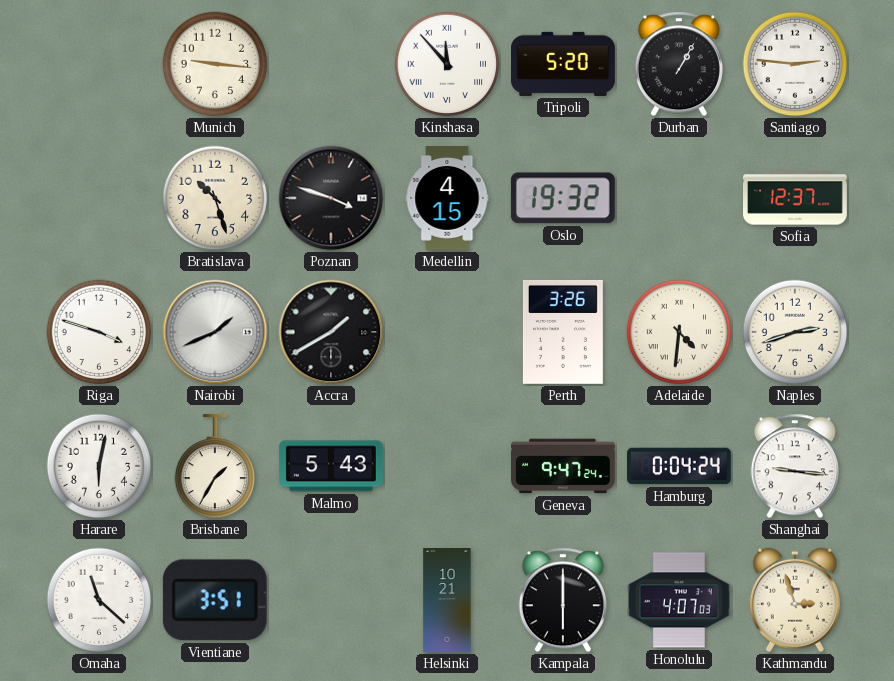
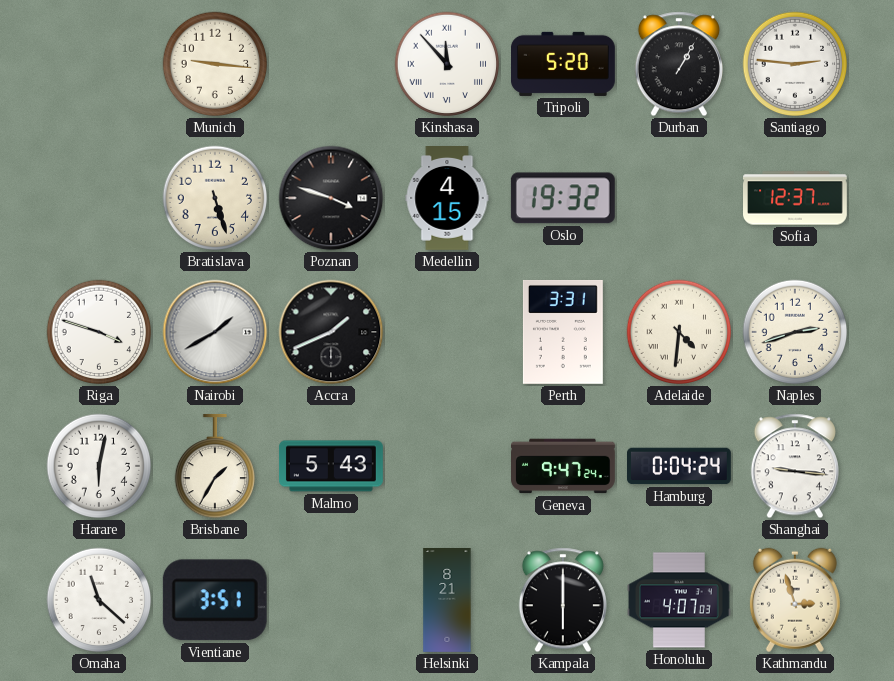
Bratislava: 10:27 -> 5:27 (215, 198)
Nairobi: 1:41 -> 1:40 (215, 332)
Accra: 1:40 -> 1:41 (331, 332)
Perth: 3:26 -> 3:31 (563, 332)
Helsinki: 10:21 -> 8:21 (447, 601)
